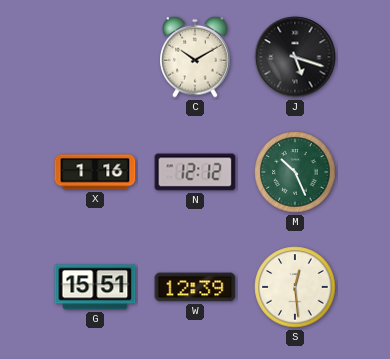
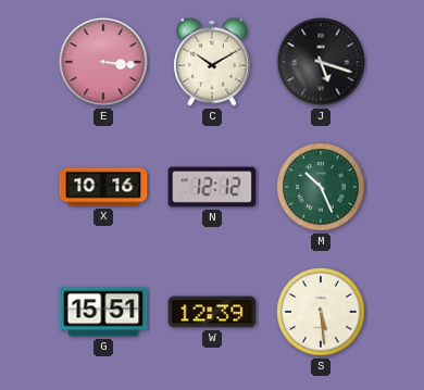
E: none -> 3:16 (103, 62)
X: 1:16 -> 10:16 (103, 187)
S: 12:29 -> 5:29 (321, 312)
